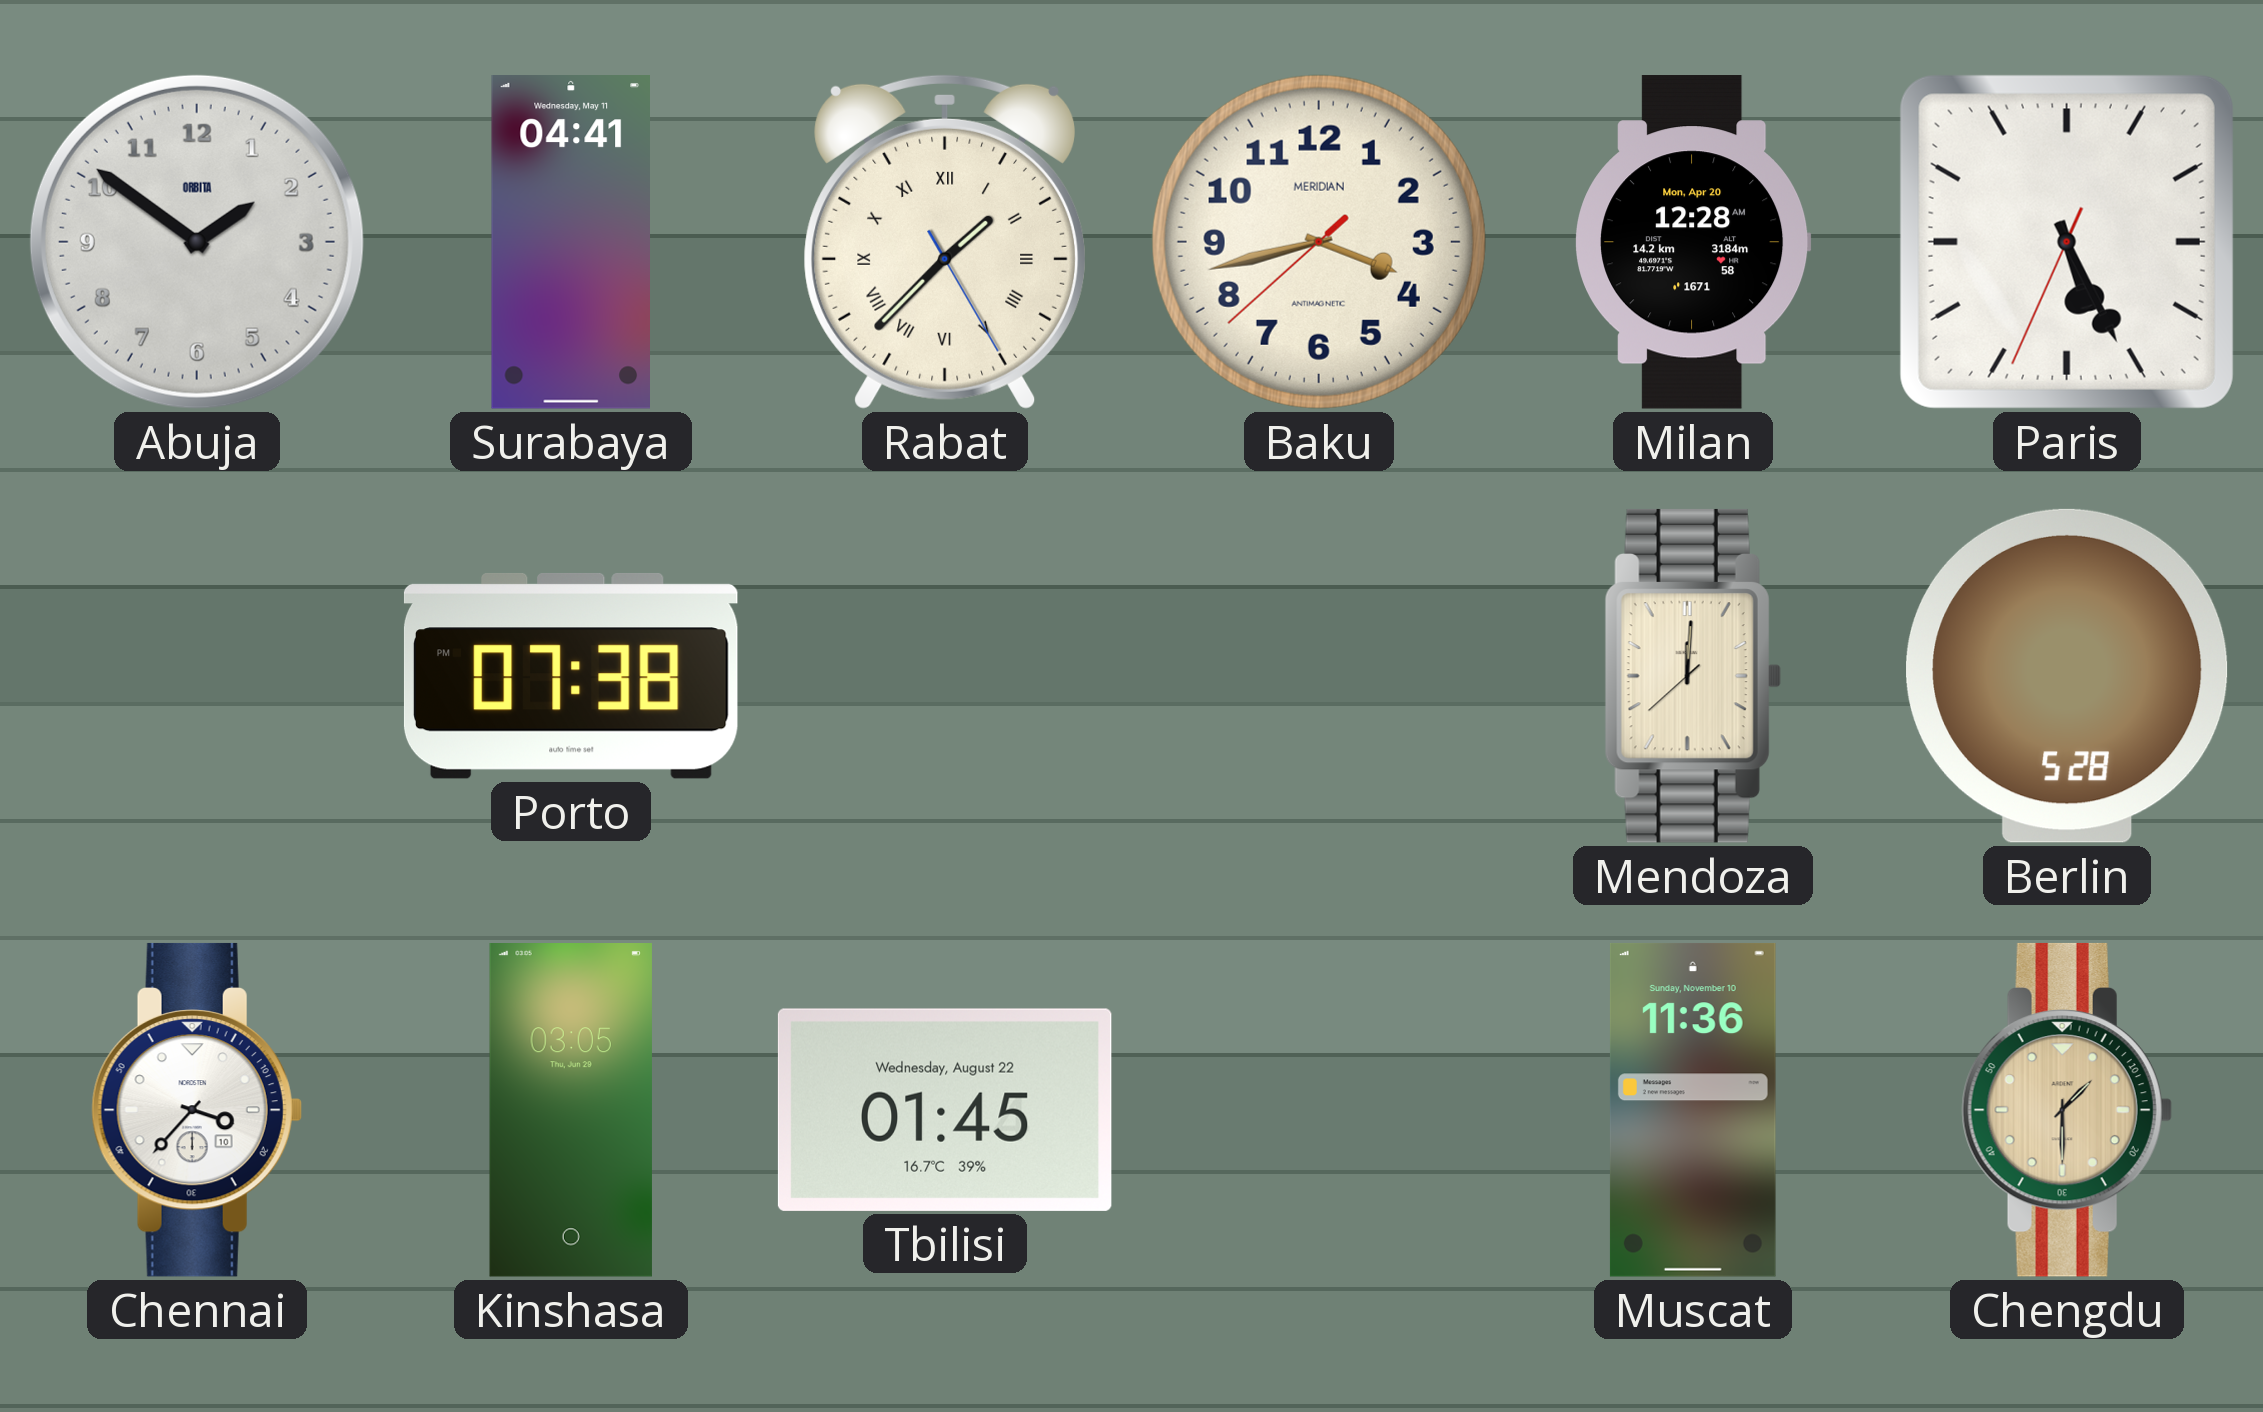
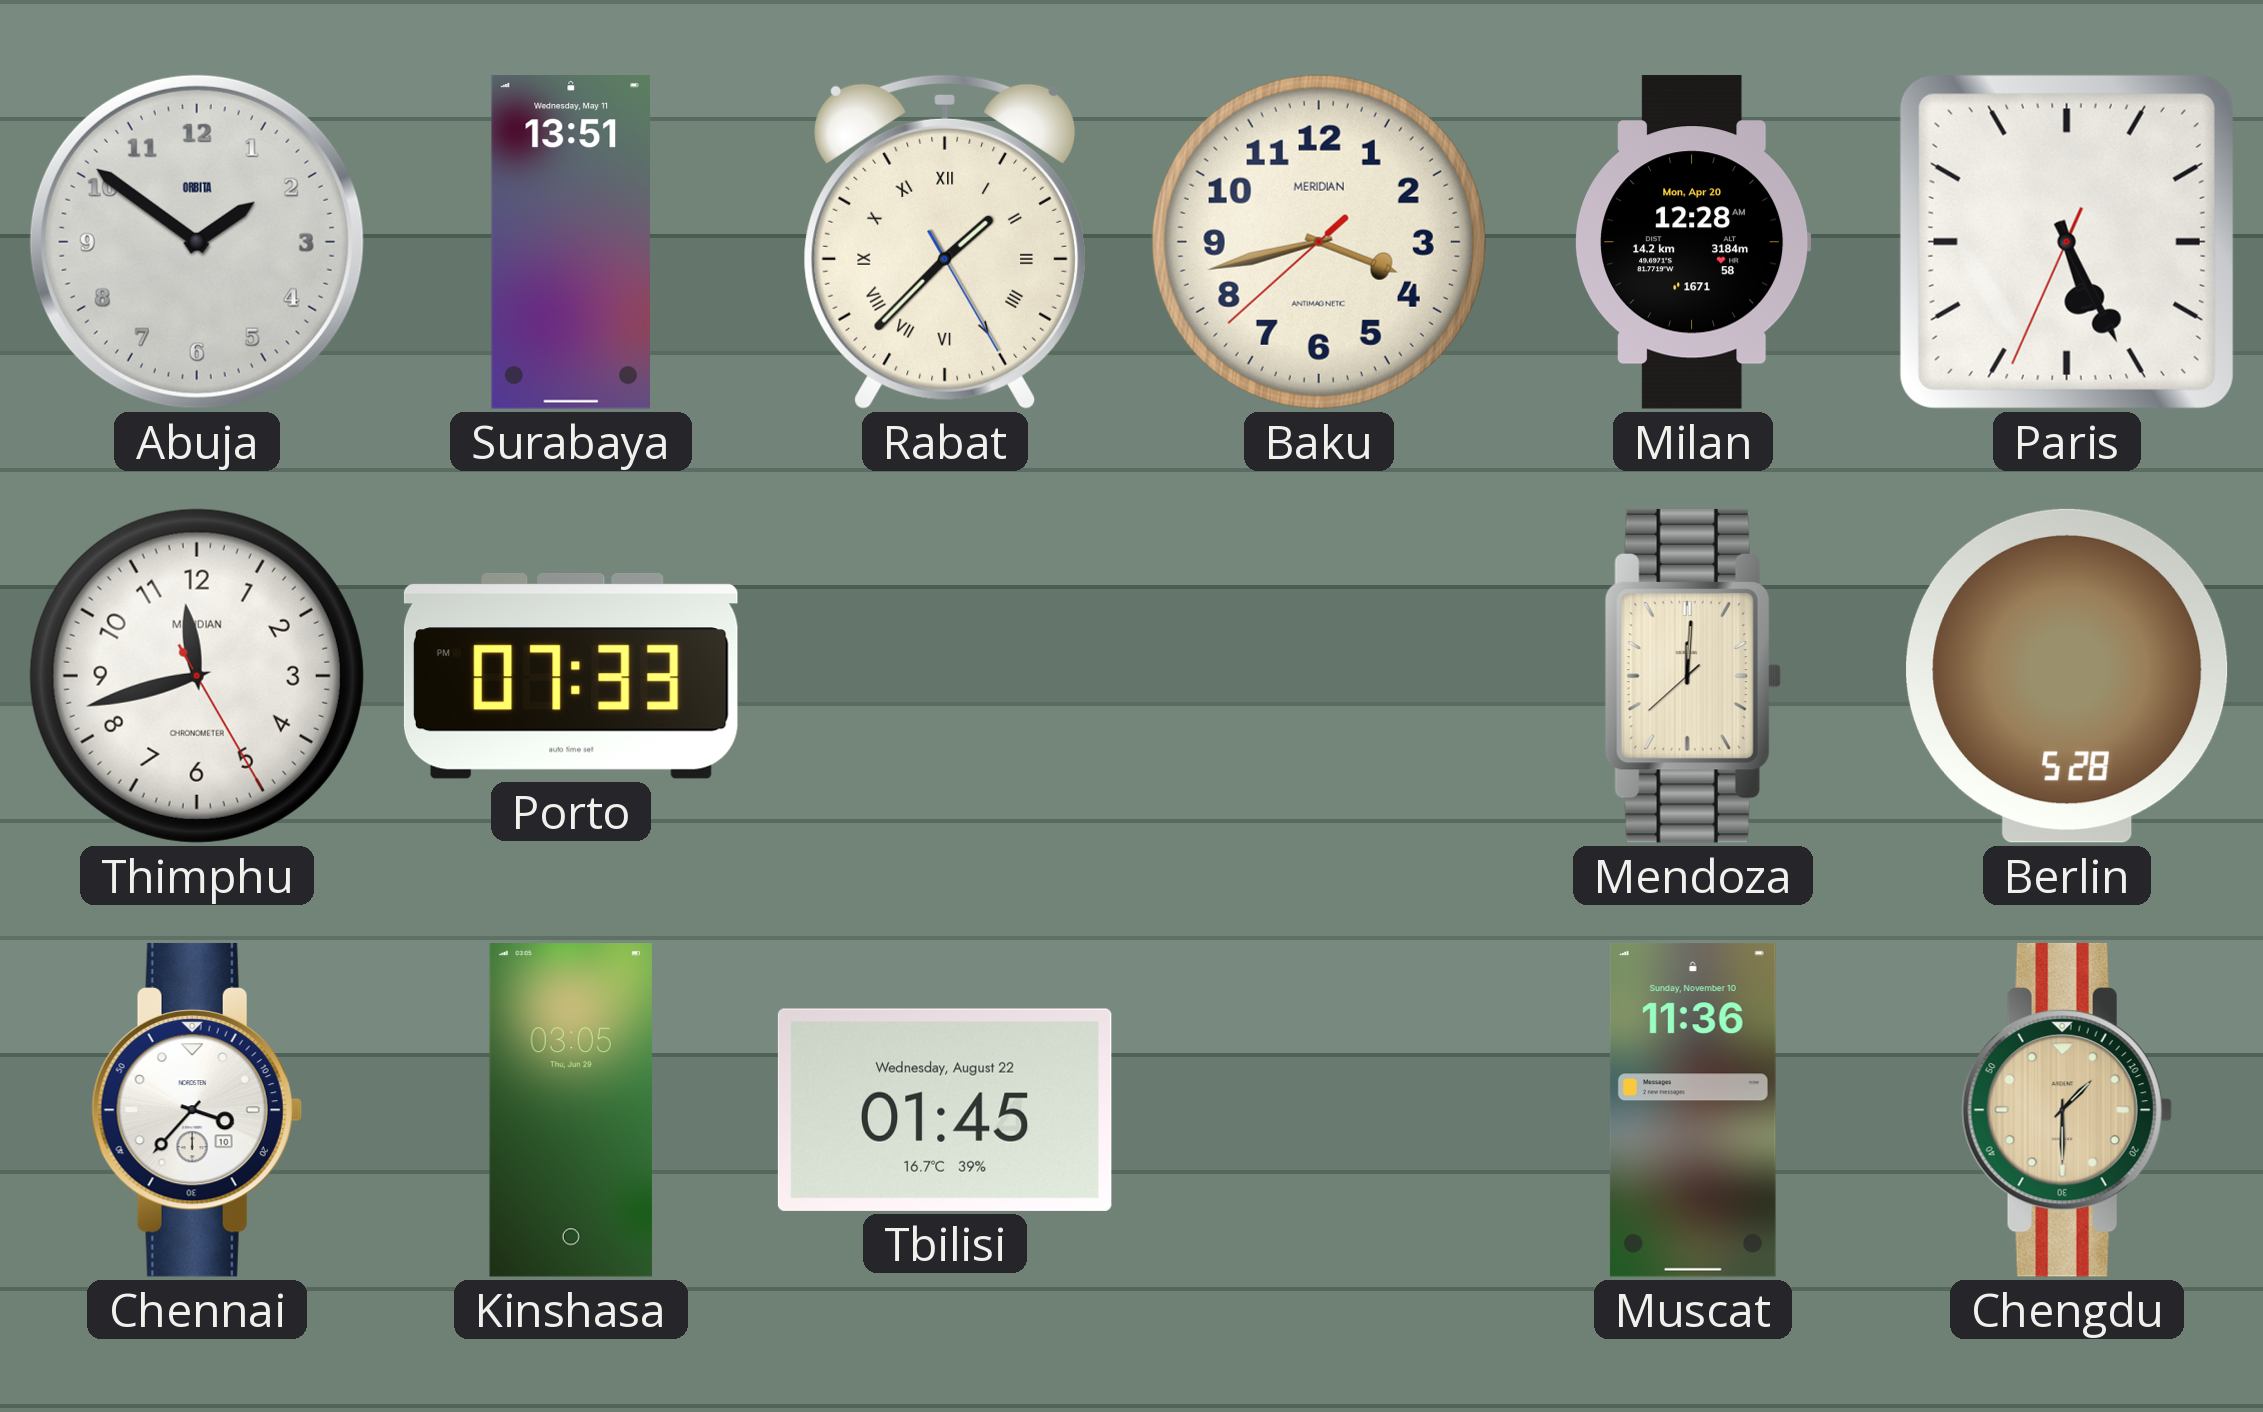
Surabaya: 04:41 -> 13:51 (570, 243)
Thimphu: none -> 11:42 (197, 676)
Porto: 07:38 -> 07:33 (571, 676)
